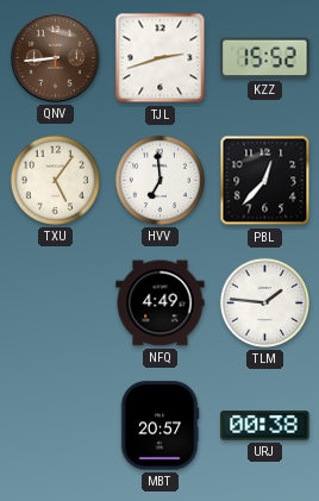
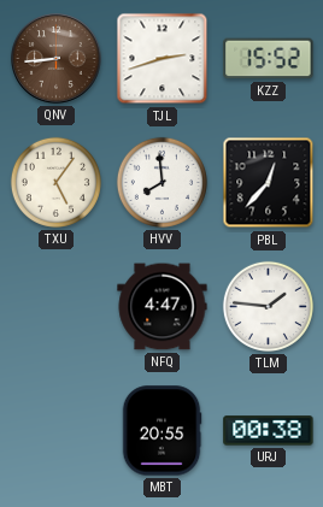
HVV: 6:59 -> 7:59 (161, 182)
NFQ: 4:49 -> 4:47 (163, 307)
MBT: 20:57 -> 20:55 (161, 431)
